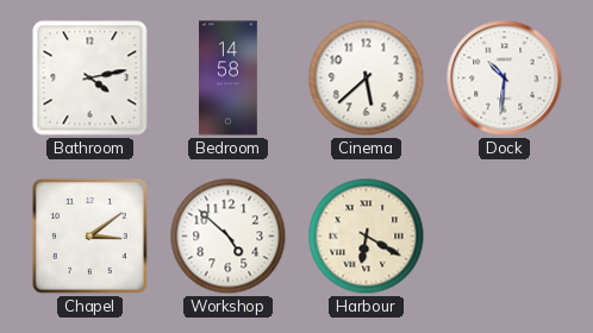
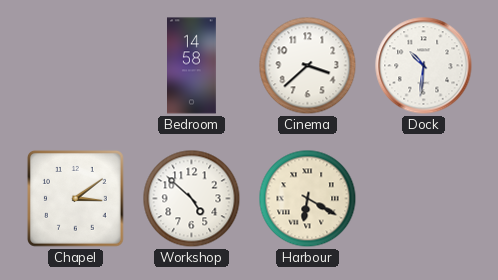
Bathroom: 4:13 -> none (90, 78)
Cinema: 5:38 -> 3:38 (308, 66)
